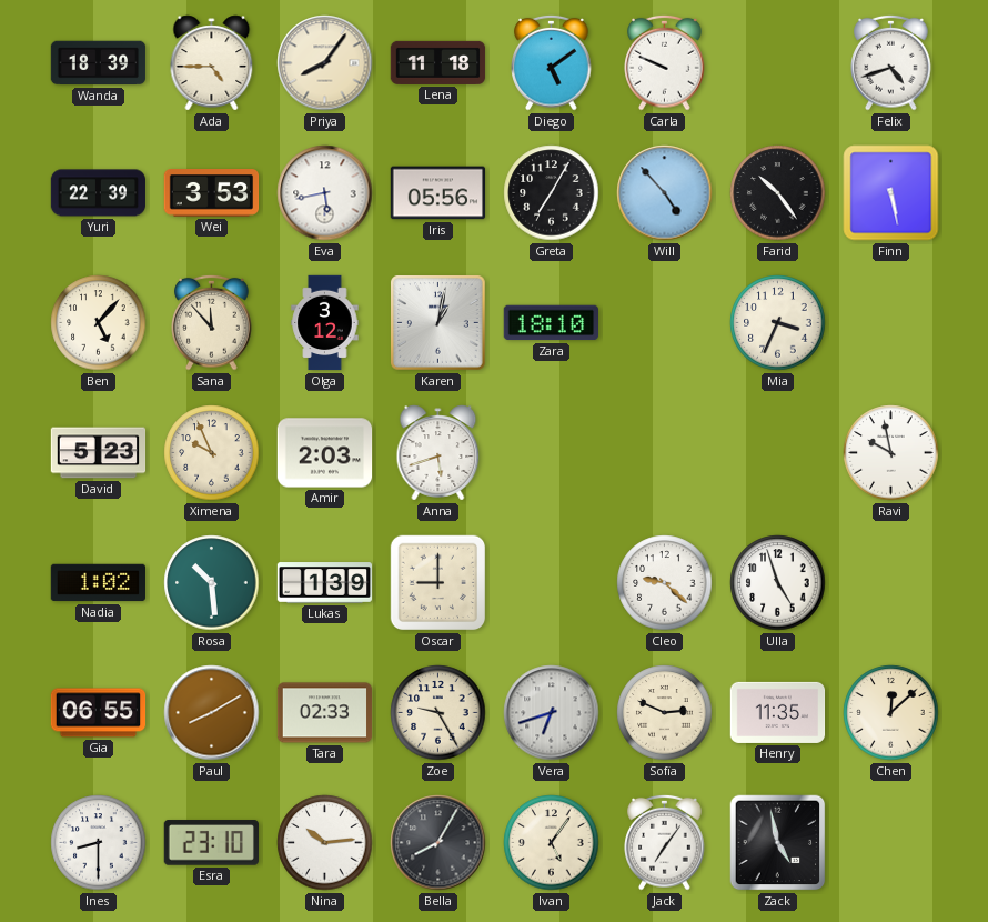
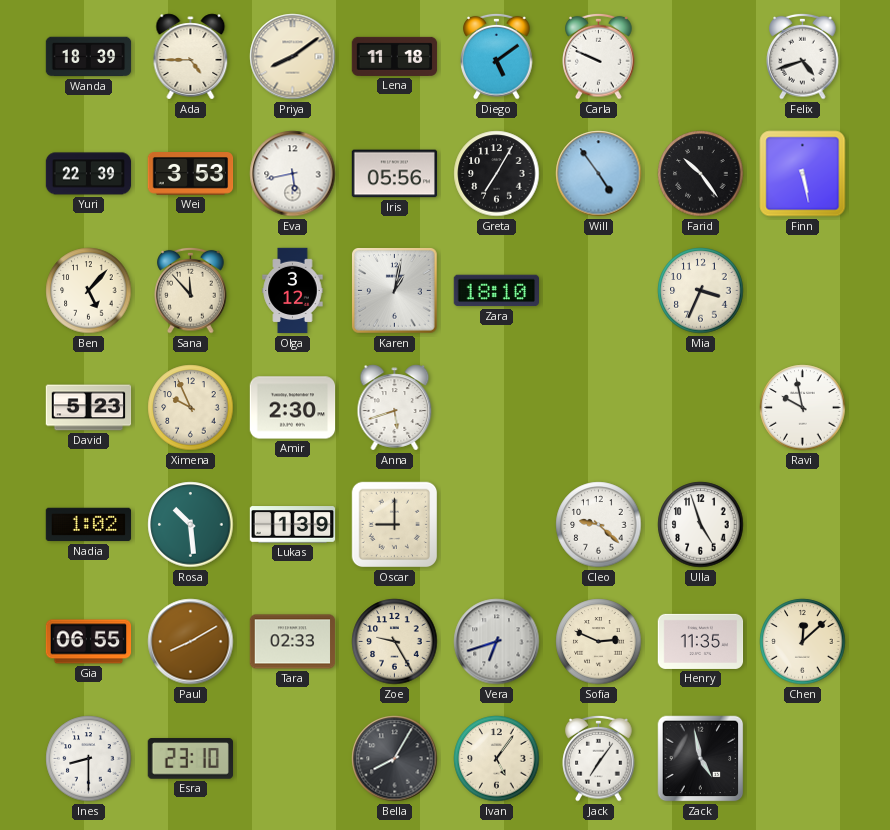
Priya: 8:06 -> 8:09 (293, 57)
Will: 4:53 -> 4:54 (599, 174)
Amir: 2:03 -> 2:30 (293, 408)
Nina: 10:14 -> none (325, 843)
